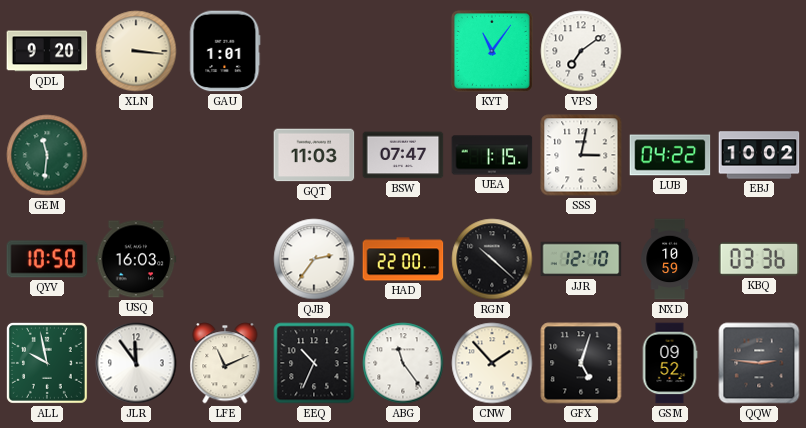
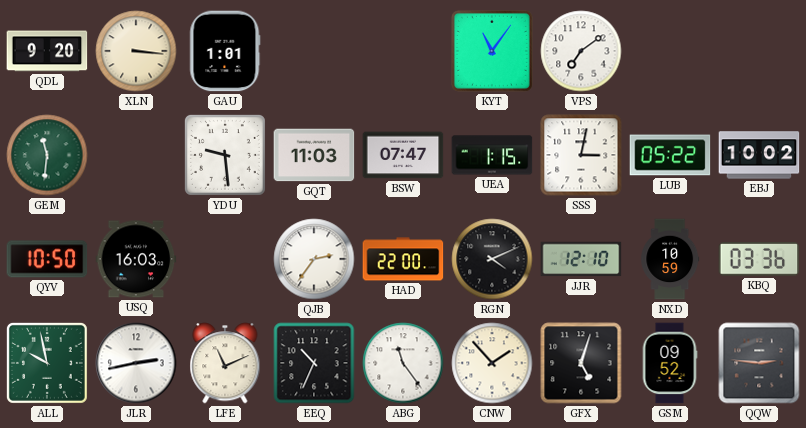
YDU: none -> 9:29 (225, 155)
LUB: 04:22 -> 05:22 (670, 155)
RGN: 10:22 -> 4:11 (492, 259)
JLR: 11:54 -> 2:43 (136, 363)
